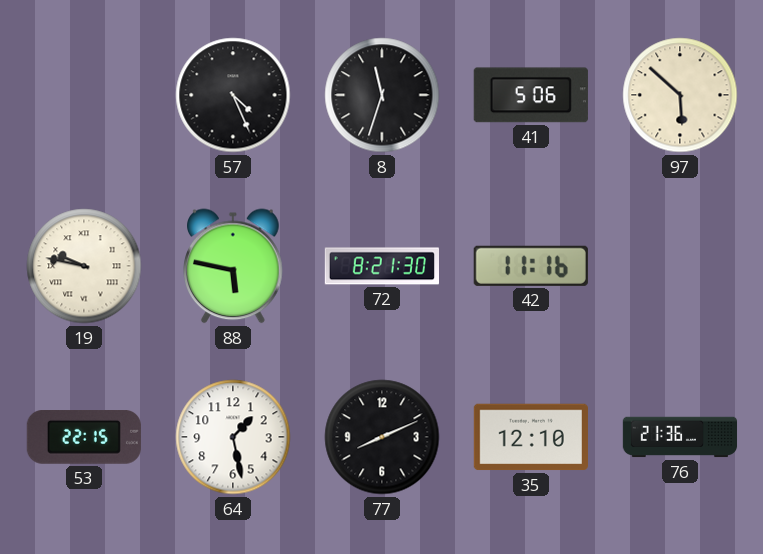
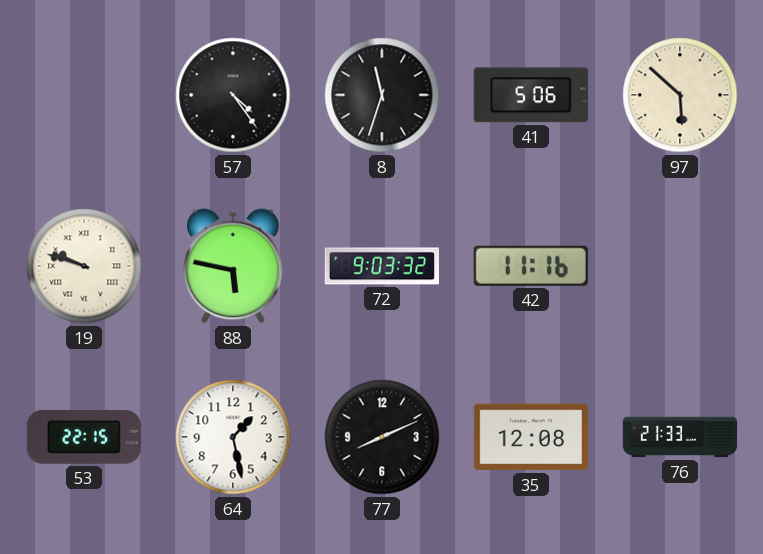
57: 4:26 -> 4:24 (233, 95)
19: 9:47 -> 9:48 (84, 266)
72: 8:21 -> 9:03 (381, 266)
35: 12:10 -> 12:08 (531, 437)
76: 21:36 -> 21:33 (680, 437)
